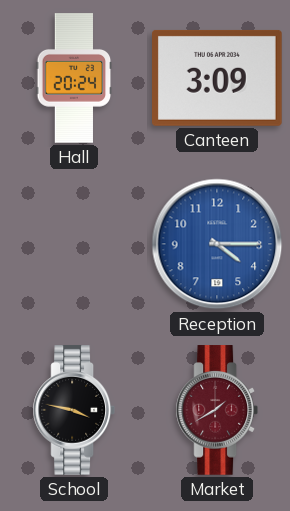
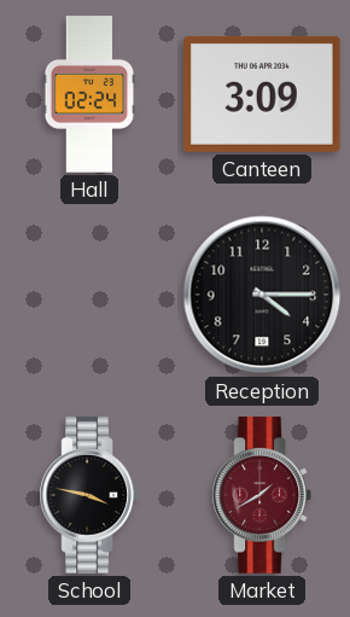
Hall: 20:24 -> 02:24 (89, 94)
Reception dial: blue -> black (262, 295)
